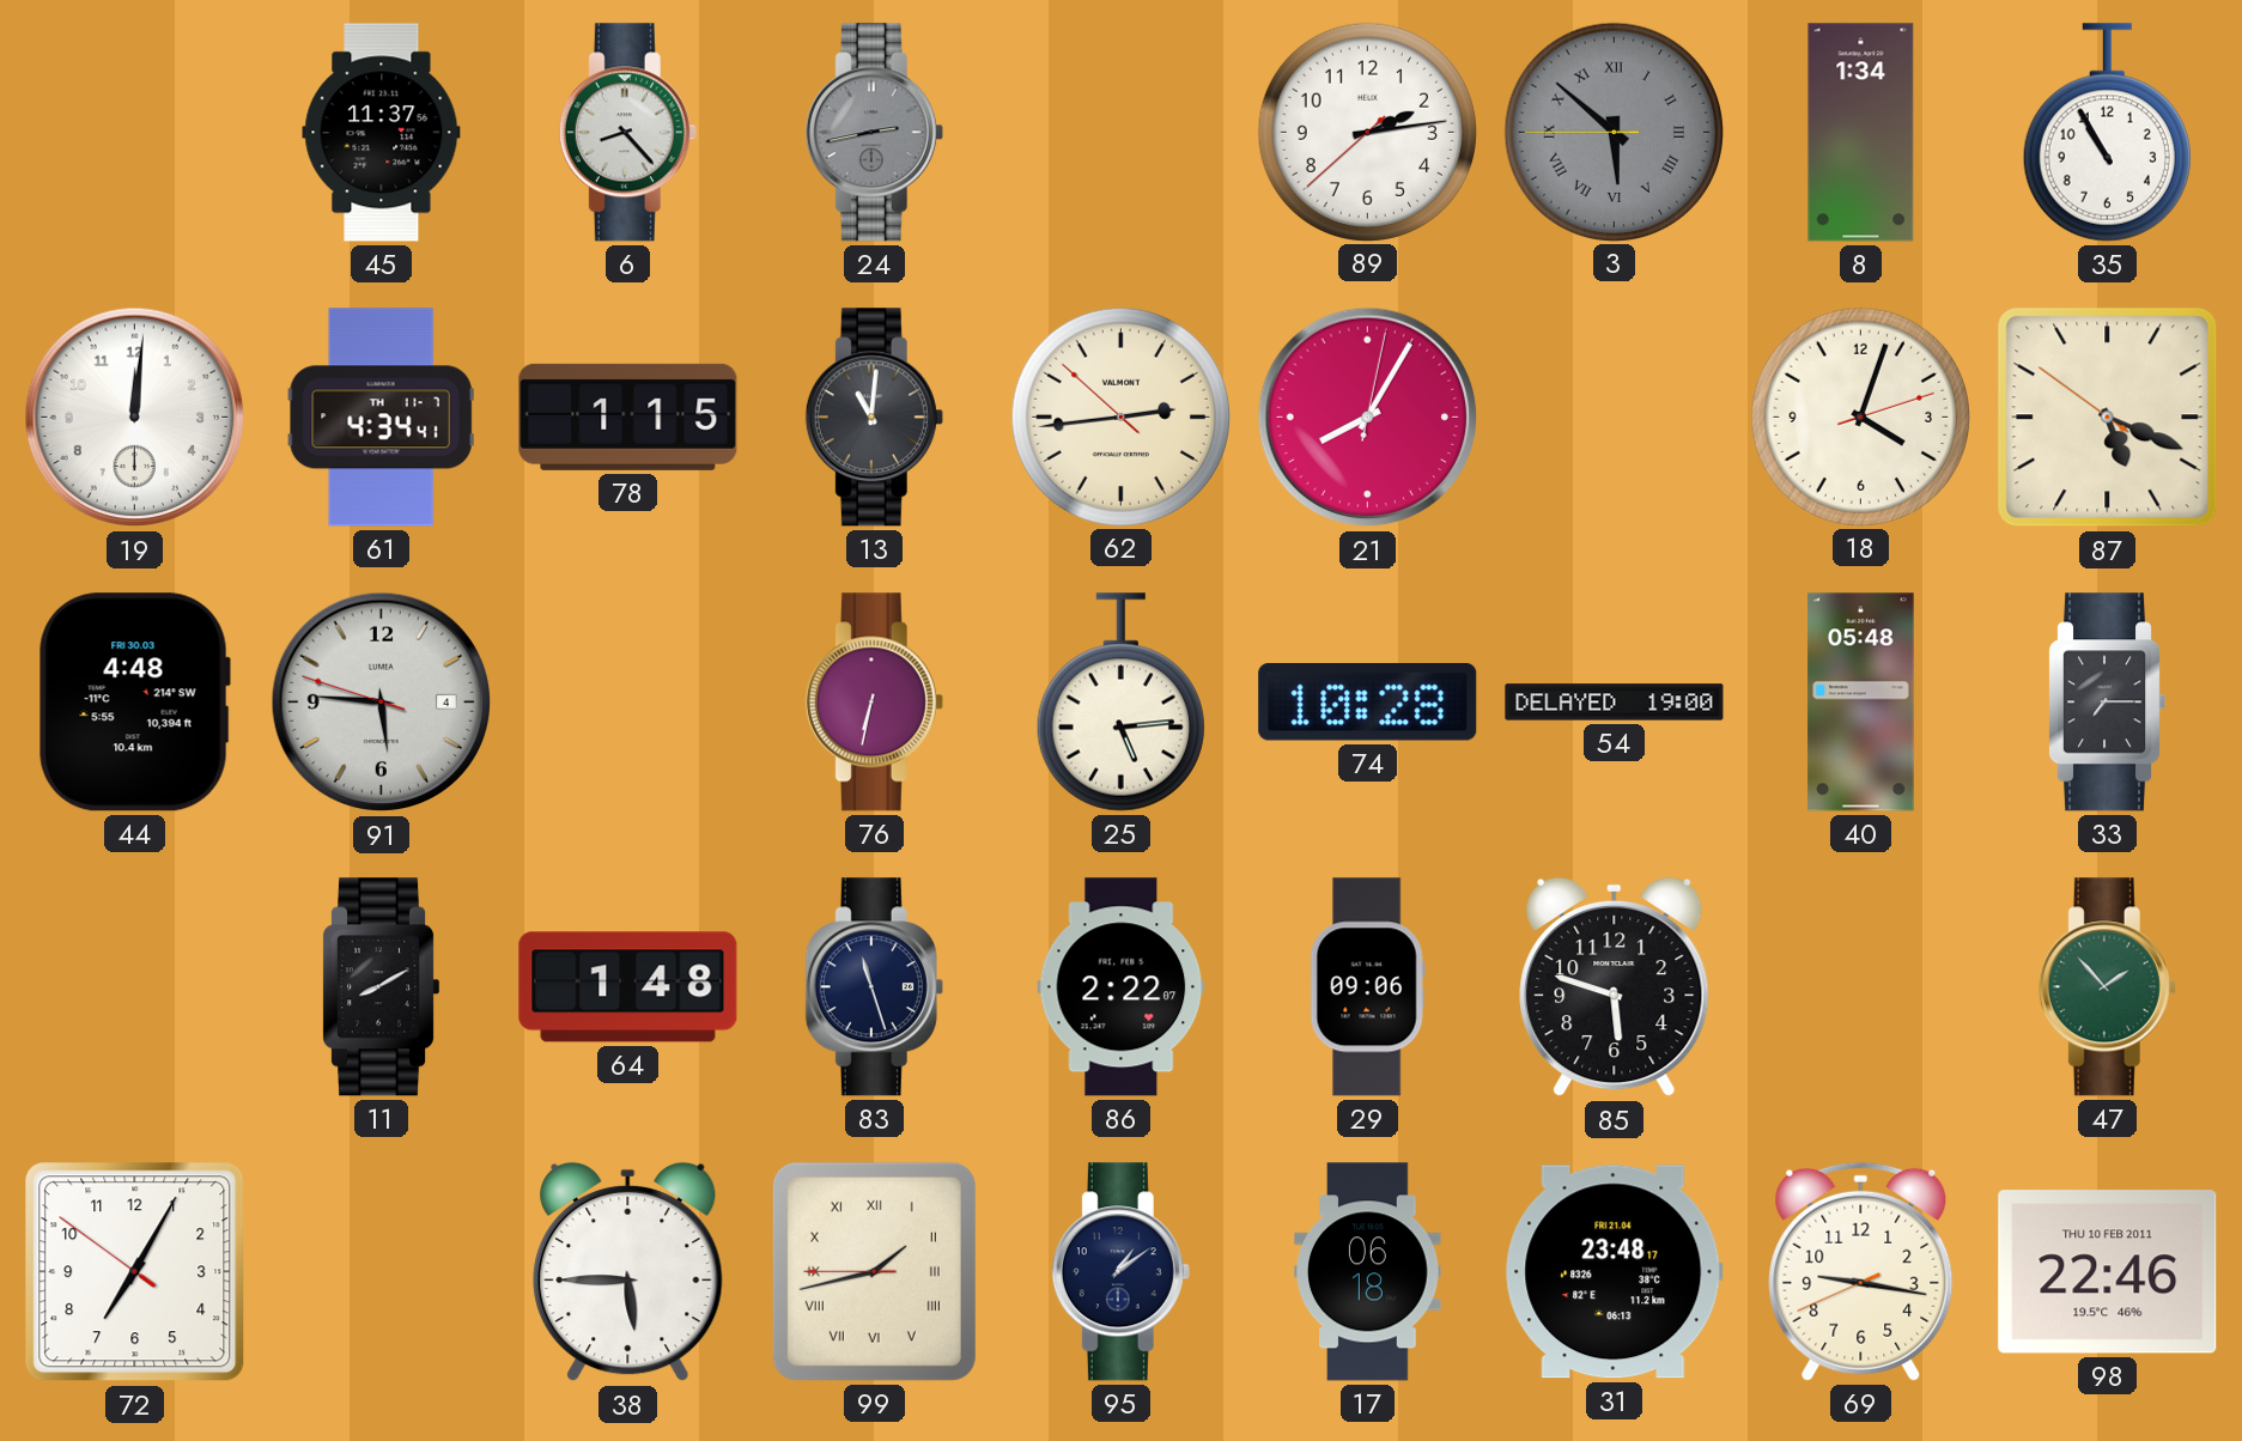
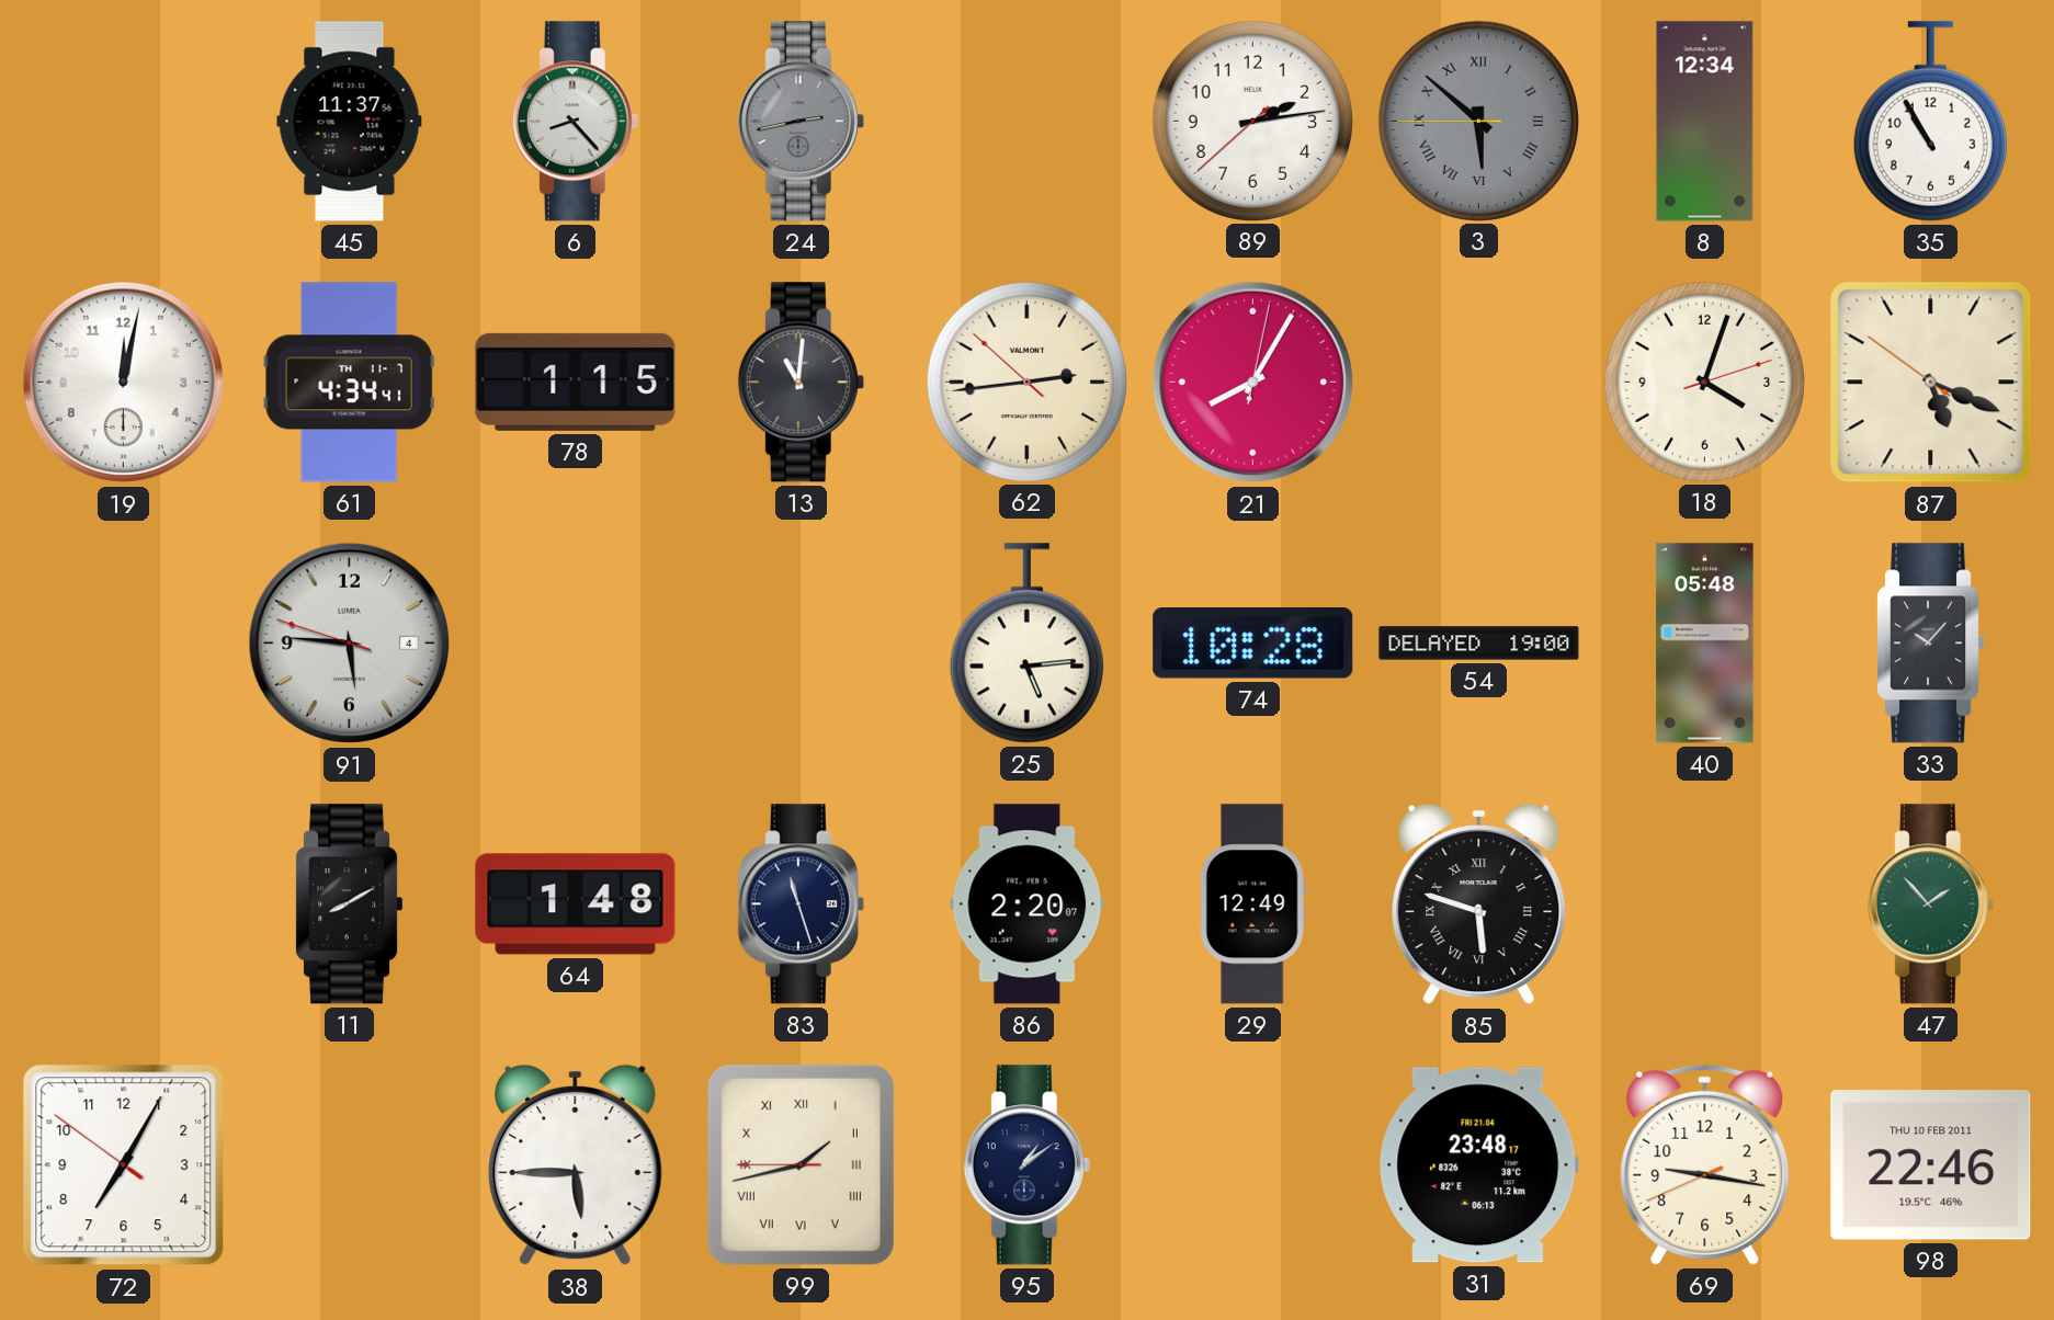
8: 1:34 -> 12:34 (1705, 122)
19: 12:01 -> 12:02 (124, 383)
44: 4:48 -> none (134, 703)
76: 6:32 -> none (874, 703)
33: 7:15 -> 10:07 (1931, 644)
86: 2:22 -> 2:20 (1028, 904)
29: 09:06 -> 12:49 (1252, 904)
85 numerals: Arabic -> Roman (1479, 904)
17: 06:18 -> none (1368, 1272)
